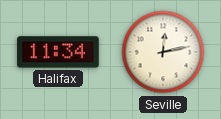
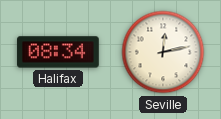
Halifax: 11:34 -> 08:34 (58, 52)
